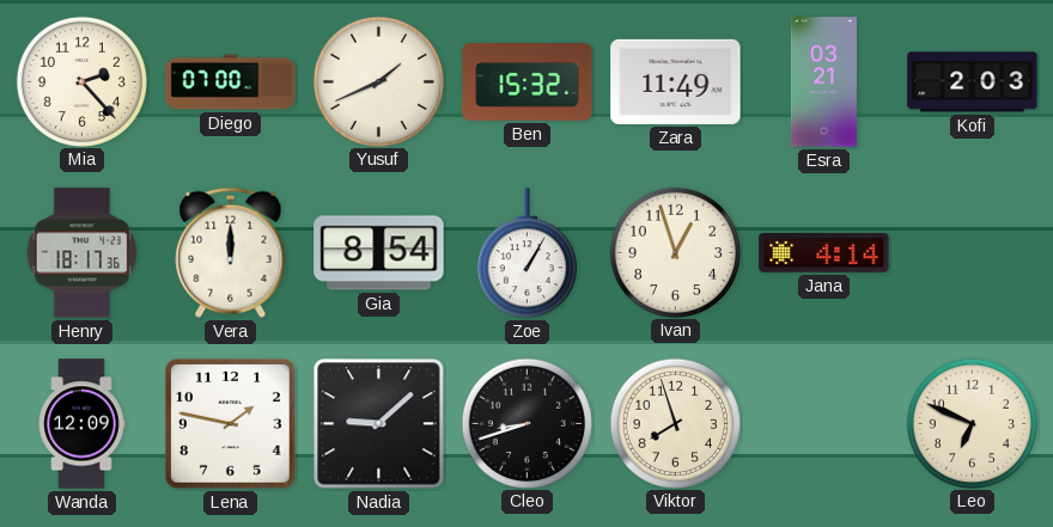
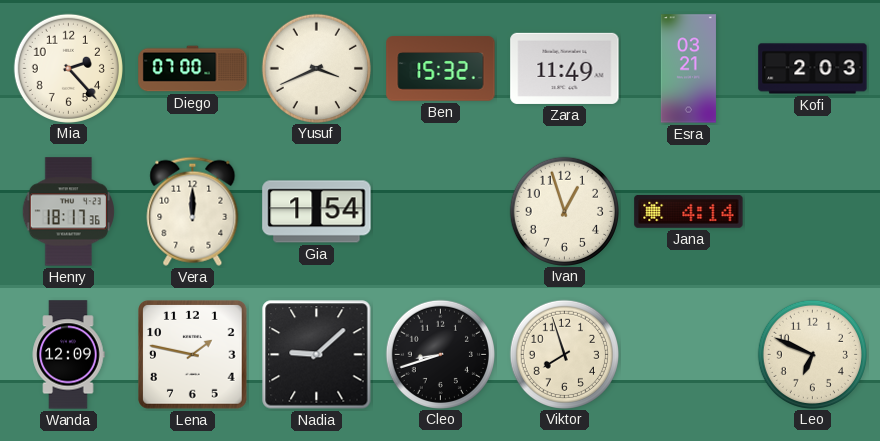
Yusuf: 1:41 -> 3:41 (316, 68)
Gia: 8:54 -> 1:54 (317, 212)
Zoe: 1:05 -> none (526, 253)
